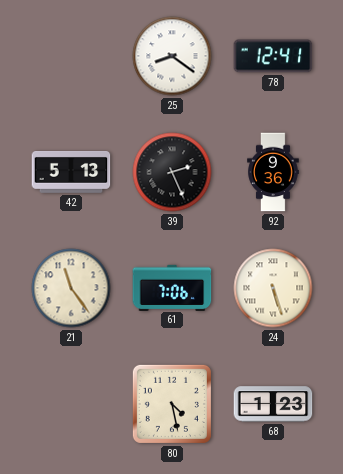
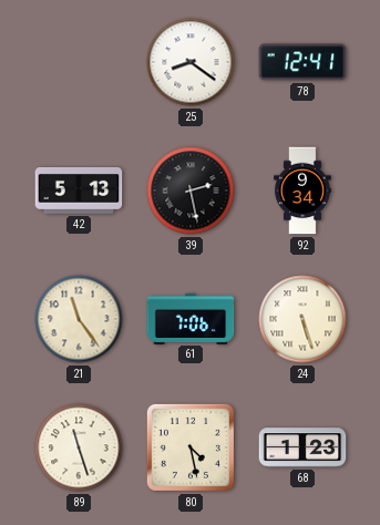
39: 2:26 -> 2:28 (191, 191)
92: 9:36 -> 9:34 (302, 191)
89: none -> 11:27 (79, 447)
